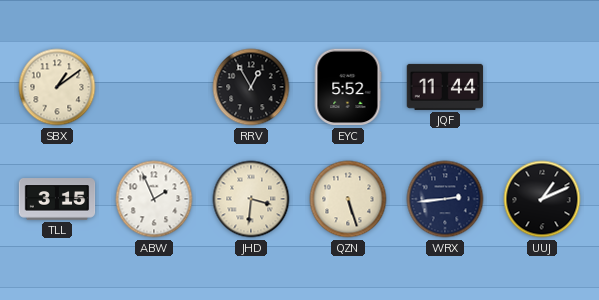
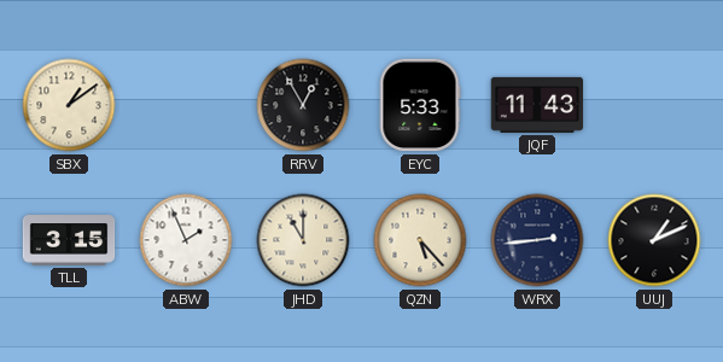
EYC: 5:52 -> 5:33 (420, 105)
JQF: 11:44 -> 11:43 (537, 105)
JHD: 3:31 -> 11:00 (303, 240)
QZN: 5:27 -> 5:23 (420, 240)
